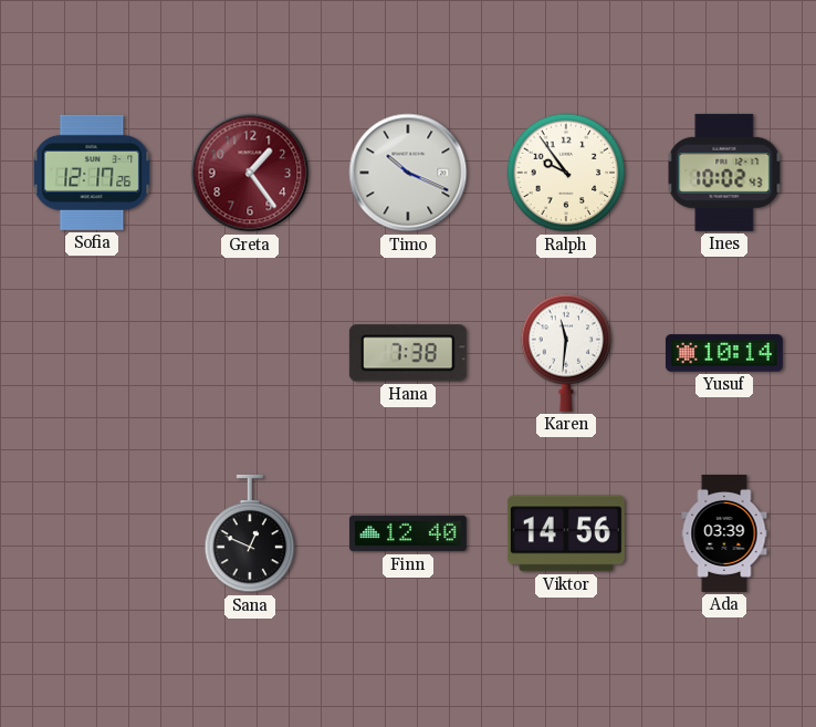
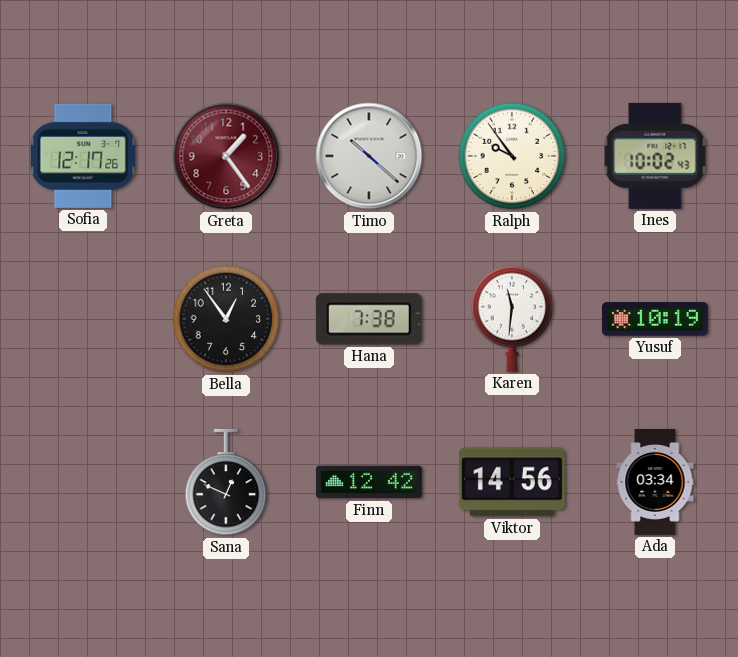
Timo: 10:19 -> 10:22 (369, 156)
Bella: none -> 12:54 (226, 319)
Yusuf: 10:14 -> 10:19 (655, 319)
Finn: 12:40 -> 12:42 (369, 482)
Ada: 03:39 -> 03:34 (655, 482)
